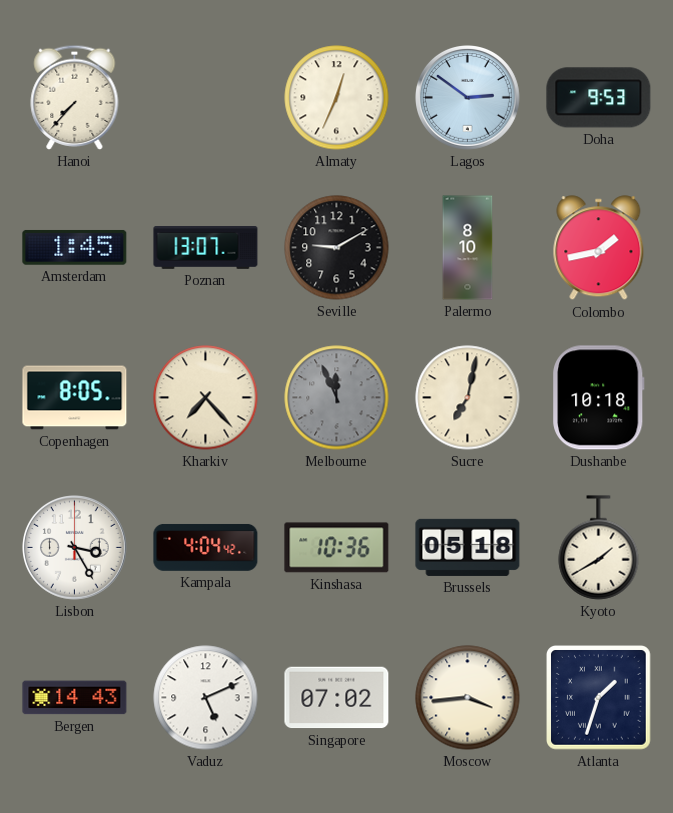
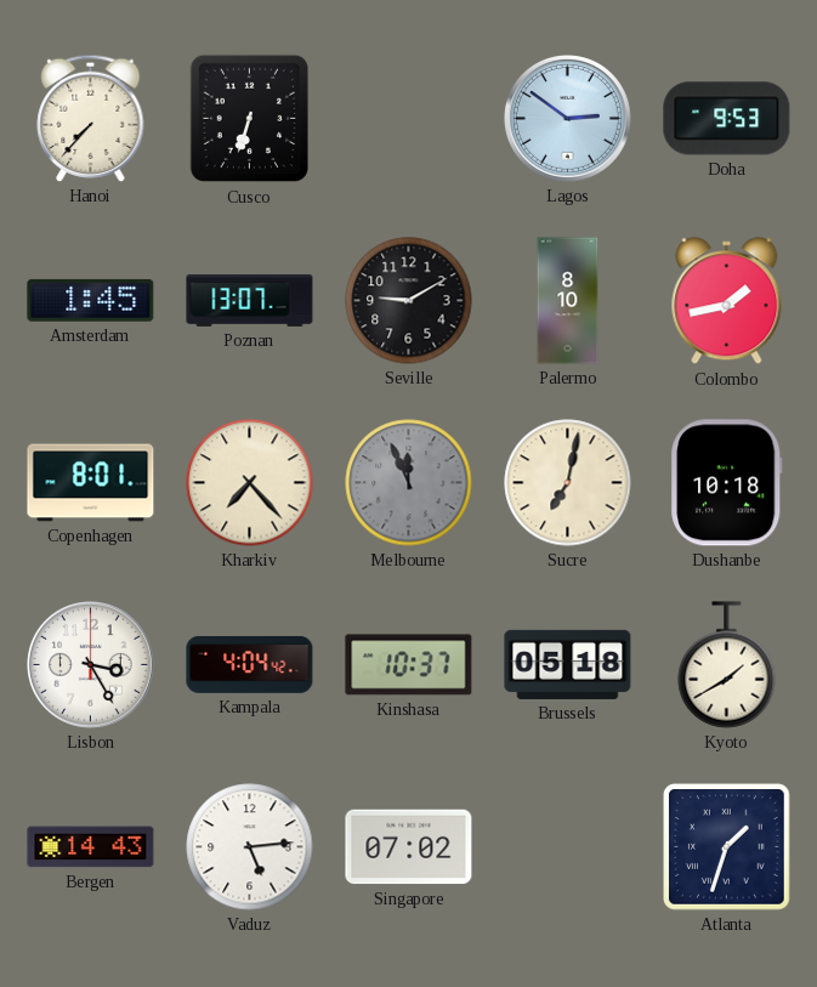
Cusco: none -> 6:33 (249, 119)
Almaty: 12:34 -> none (337, 98)
Copenhagen: 8:05 -> 8:01 (91, 483)
Kinshasa: 10:36 -> 10:37 (409, 665)
Vaduz: 5:11 -> 5:14 (250, 847)
Moscow: 3:44 -> none (468, 698)
